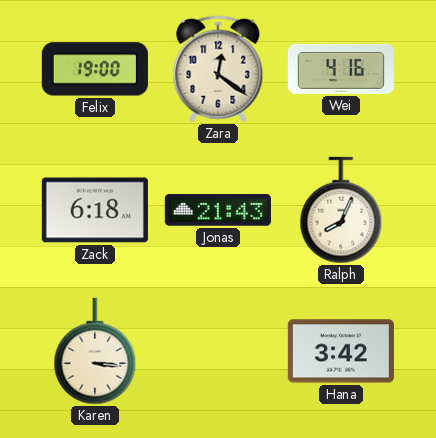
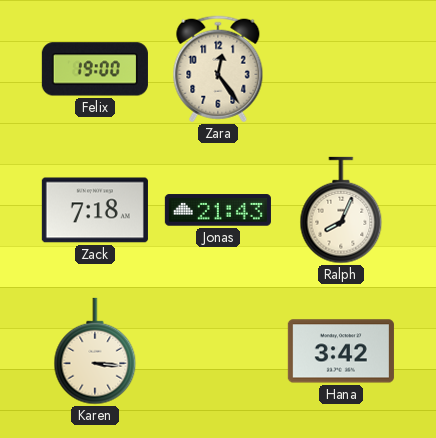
Zara: 12:21 -> 12:24 (218, 69)
Wei: 4:16 -> none (341, 69)
Zack: 6:18 -> 7:18 (95, 210)
